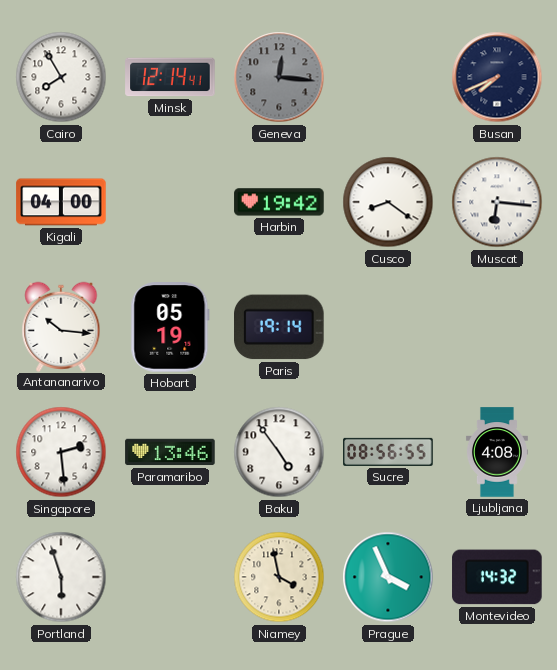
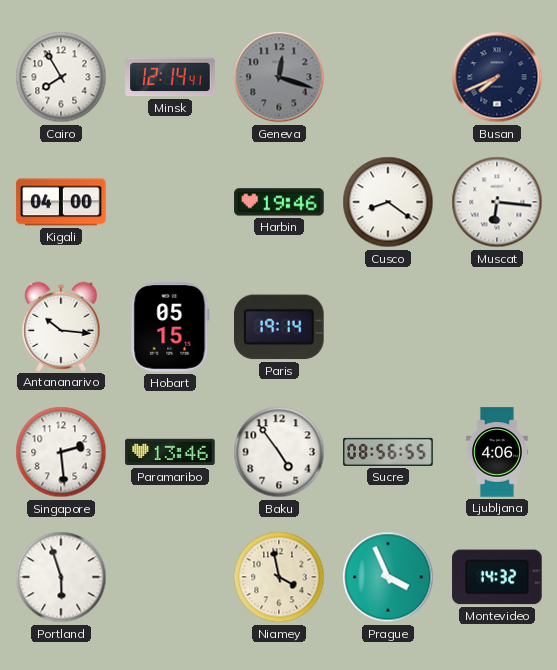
Geneva: 12:16 -> 12:18 (279, 77)
Harbin: 19:42 -> 19:46 (279, 202)
Hobart: 05:19 -> 05:15 (170, 327)
Ljubljana: 4:08 -> 4:06 (497, 452)
